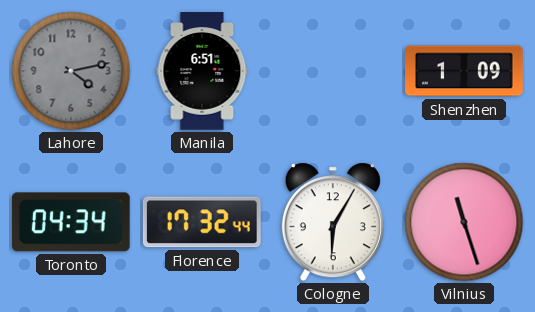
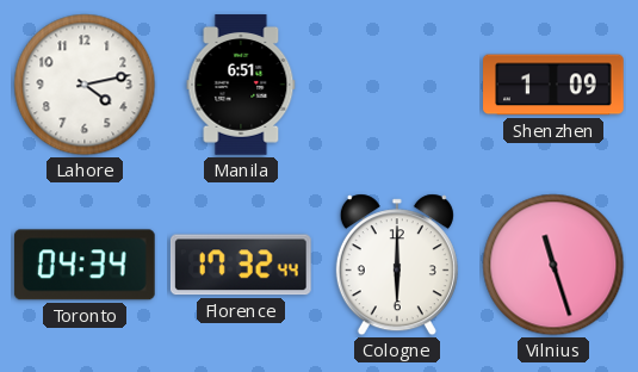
Lahore dial: grey -> white (85, 85)
Cologne: 6:05 -> 6:00 (397, 265)
